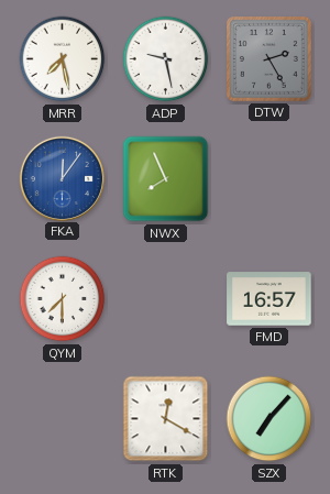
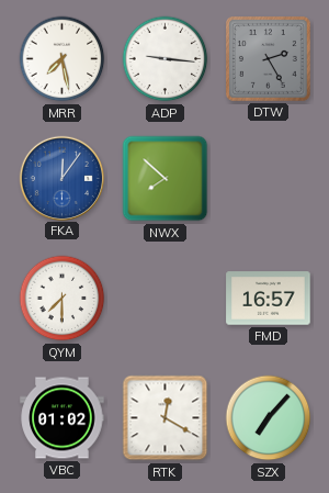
ADP: 9:28 -> 9:16 (166, 59)
NWX: 7:56 -> 7:52 (166, 179)
VBC: none -> 01:02 (63, 418)
